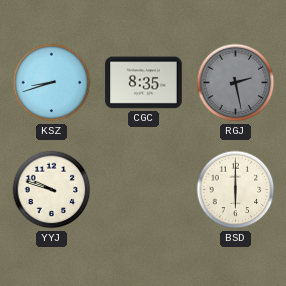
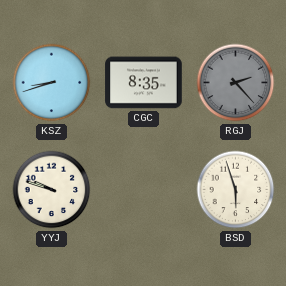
RGJ: 2:28 -> 2:23 (236, 83)
BSD: 6:00 -> 5:57 (236, 190)
